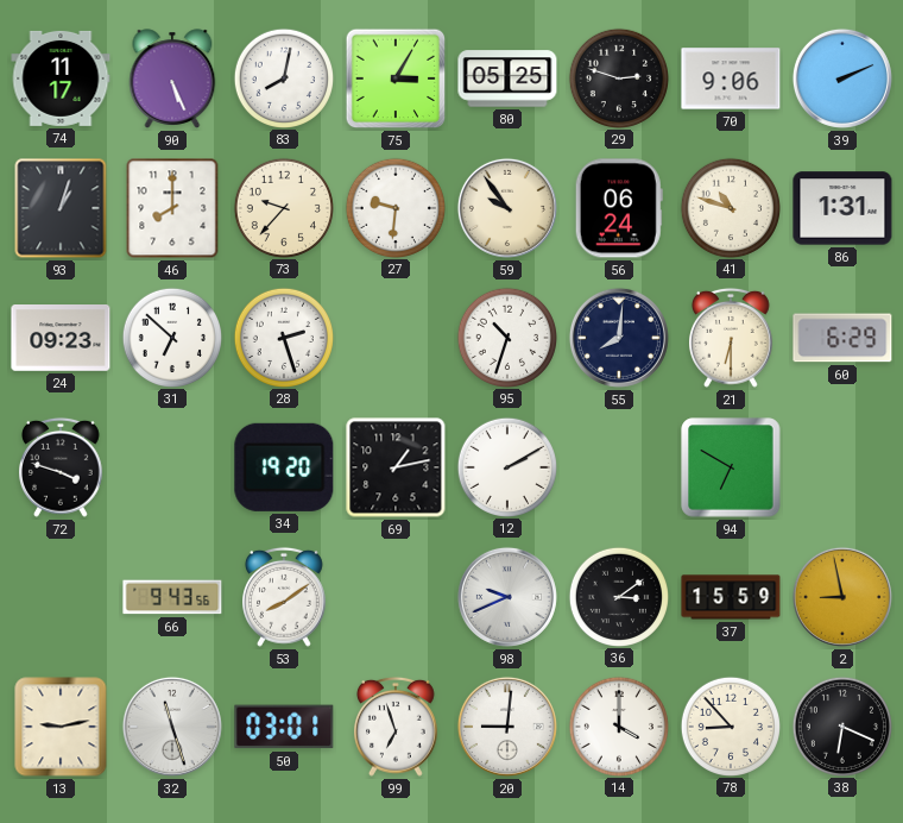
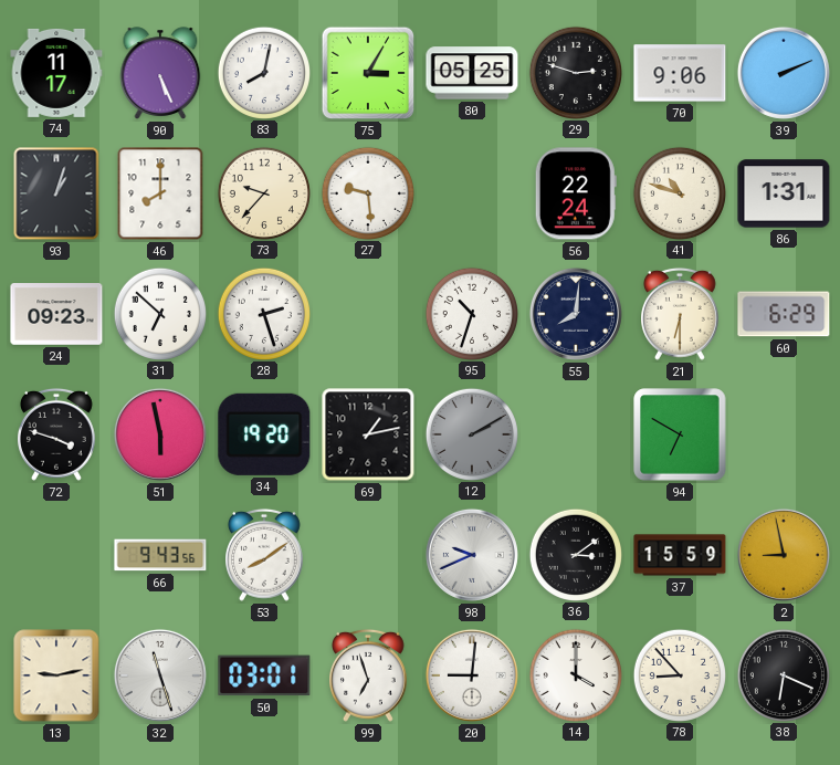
27: 9:31 -> 9:29 (367, 192)
59: 9:54 -> none (507, 208)
56: 06:24 -> 22:24 (576, 193)
51: none -> 5:58 (160, 434)
12 dial: white -> grey (471, 433)
